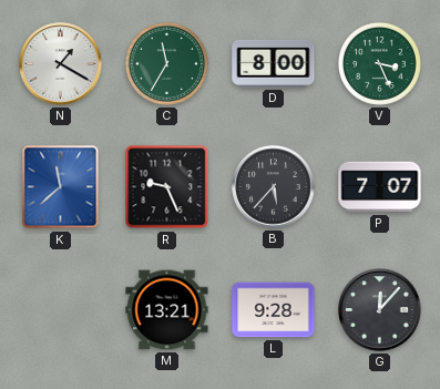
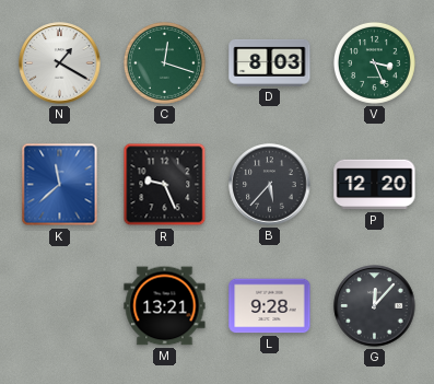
C: 11:35 -> 12:18 (164, 62)
D: 8:00 -> 8:03 (270, 62)
P: 7:07 -> 12:20 (375, 185)
